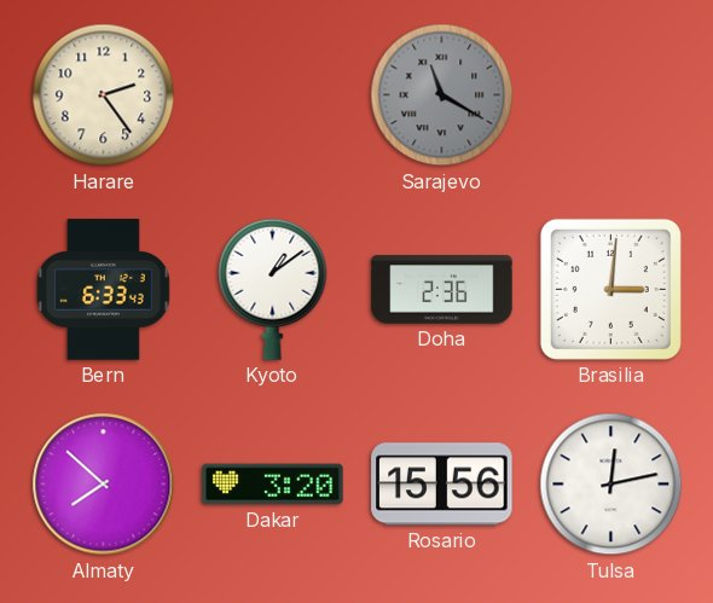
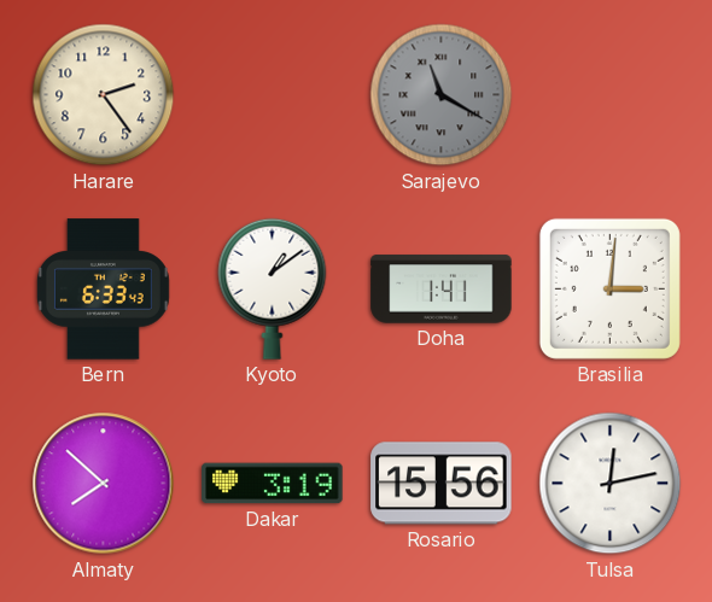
Doha: 2:36 -> 1:41 (442, 290)
Dakar: 3:20 -> 3:19 (273, 484)
